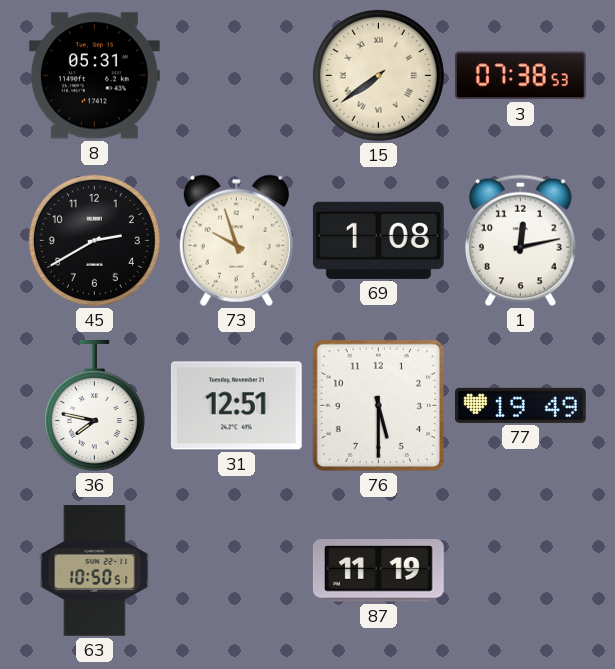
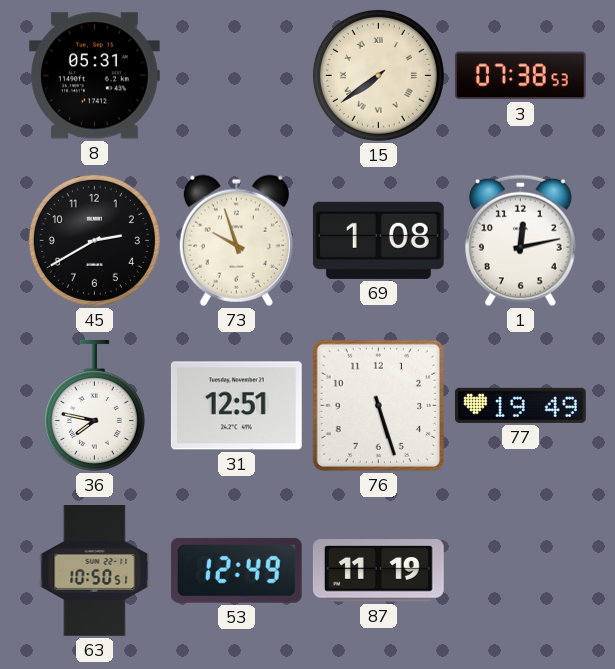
76: 5:30 -> 5:27 (378, 405)
53: none -> 12:49 (236, 570)
